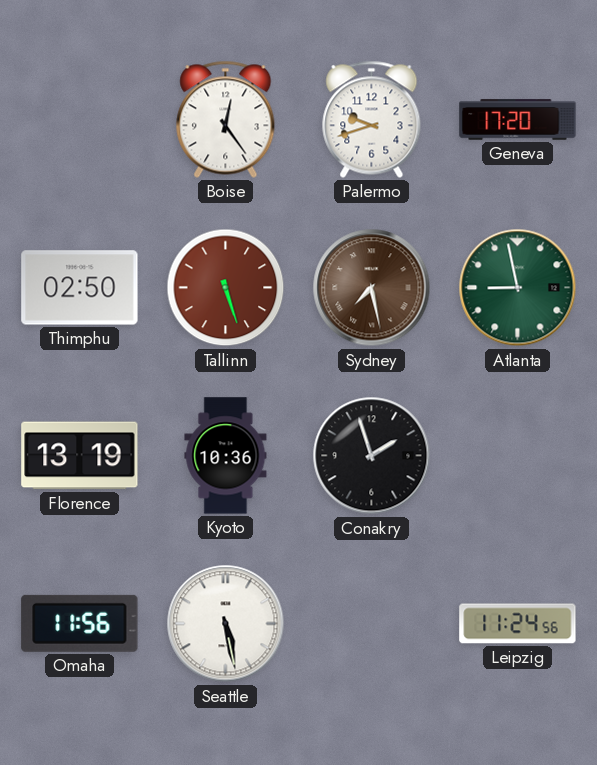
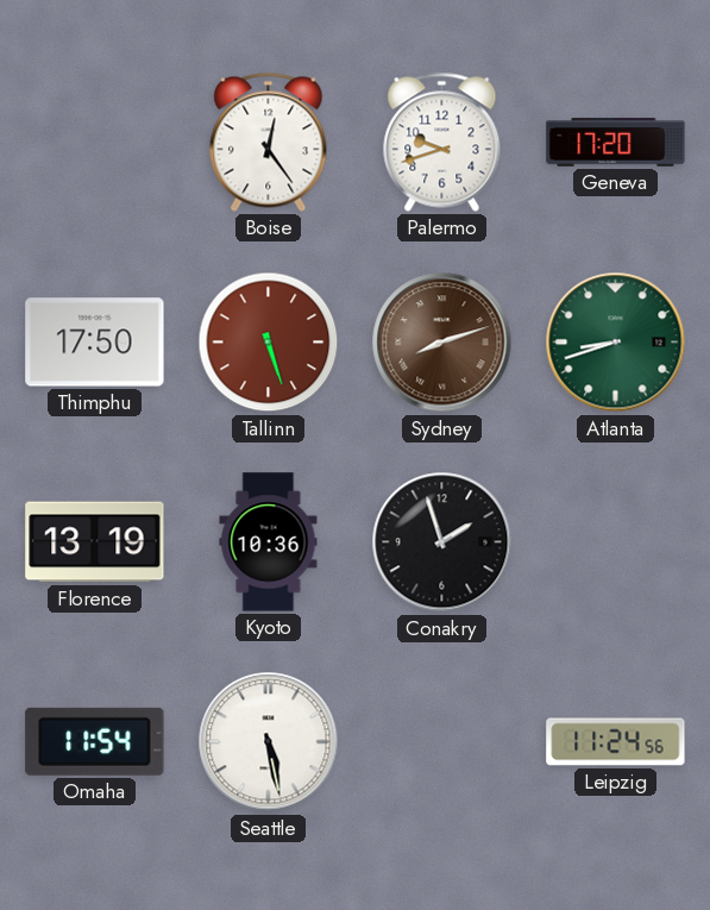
Thimphu: 02:50 -> 17:50 (95, 343)
Sydney: 7:28 -> 8:12 (442, 343)
Atlanta: 8:58 -> 8:42 (616, 343)
Omaha: 11:56 -> 11:54 (95, 741)
